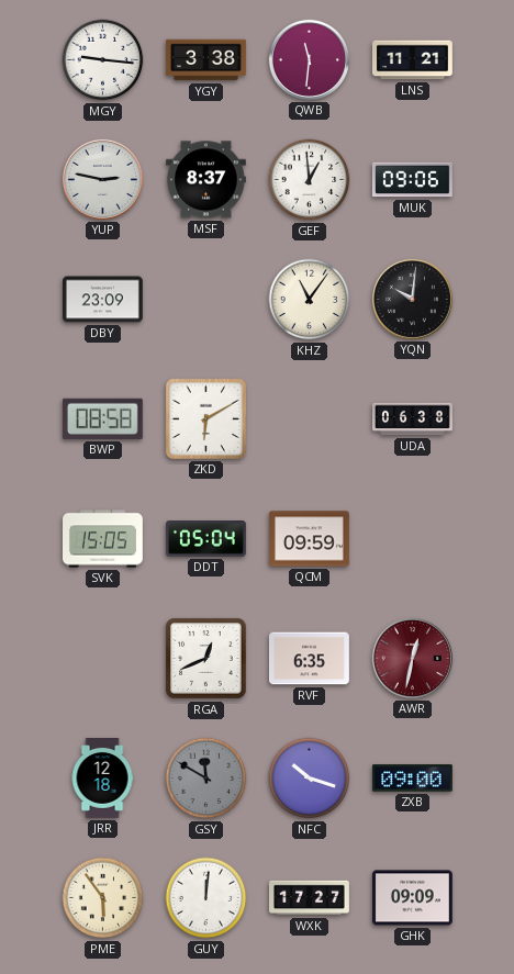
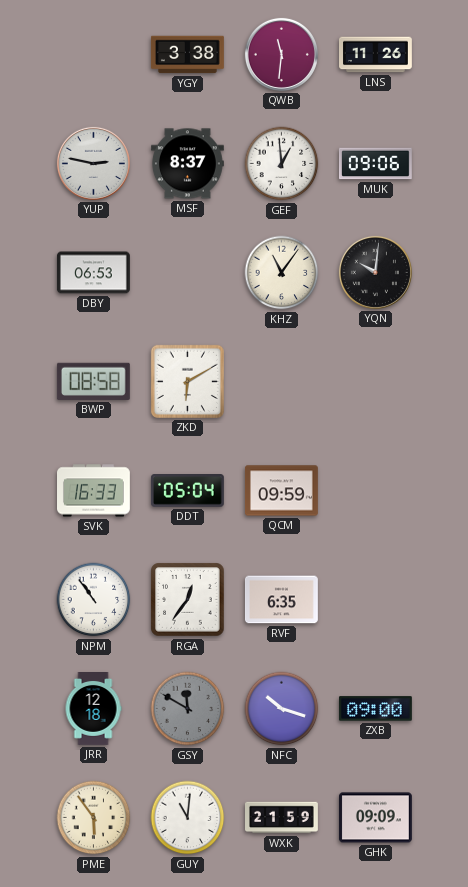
MGY: 9:16 -> none (103, 60)
LNS: 11:21 -> 11:26 (376, 55)
DBY: 23:09 -> 06:53 (94, 273)
UDA: 06:38 -> none (413, 419)
SVK: 15:05 -> 16:33 (94, 491)
NPM: none -> 10:54 (94, 600)
RGA: 12:41 -> 12:36 (188, 600)
AWR: 12:32 -> none (412, 658)
GUY: 12:01 -> 11:01 (188, 818)
WXK: 17:27 -> 21:59 (282, 818)
